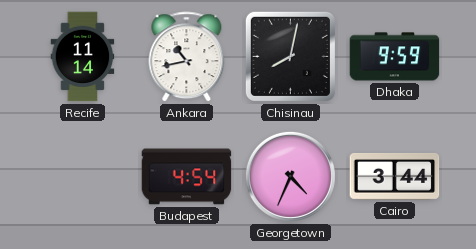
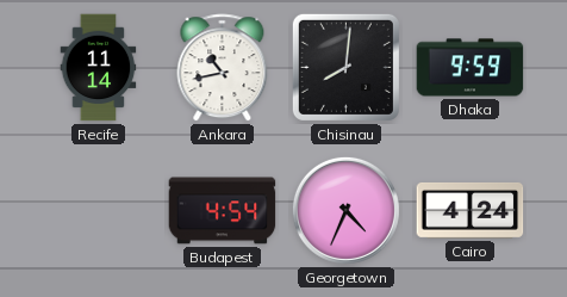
Chisinau: 8:02 -> 8:01 (345, 67)
Cairo: 3:44 -> 4:24 (471, 210)
